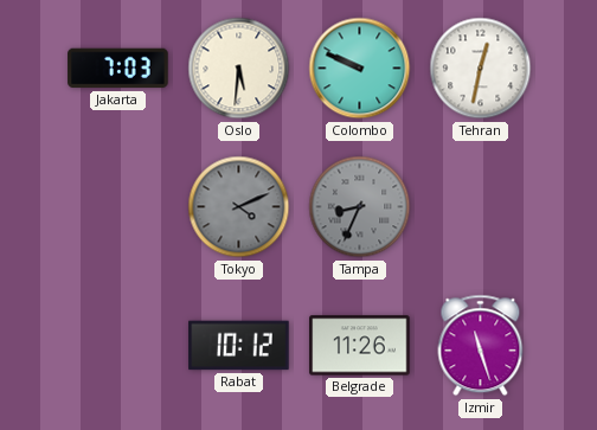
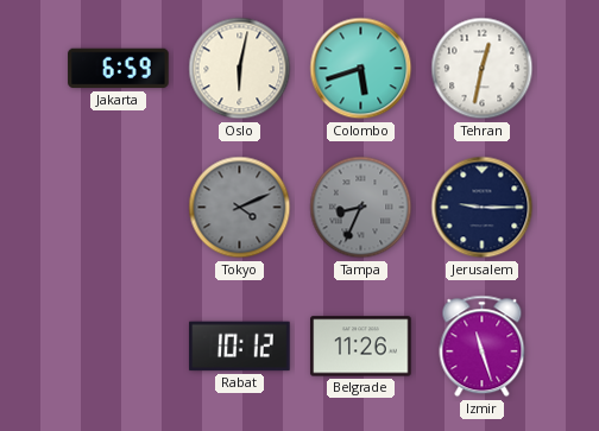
Jakarta: 7:03 -> 6:59 (119, 69)
Oslo: 5:31 -> 6:02 (240, 69)
Colombo: 9:49 -> 5:42 (361, 69)
Jerusalem: none -> 9:15 (483, 208)
